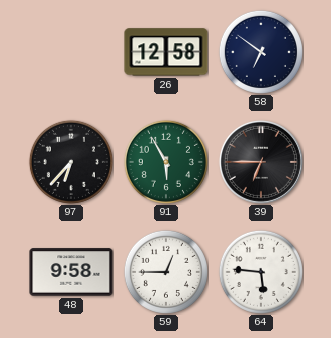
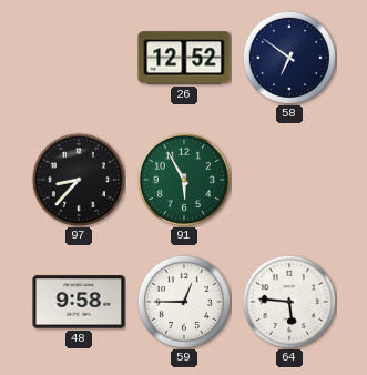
26: 12:58 -> 12:52 (184, 58)
97: 6:37 -> 8:37 (79, 180)
39: 6:45 -> none (261, 162)
